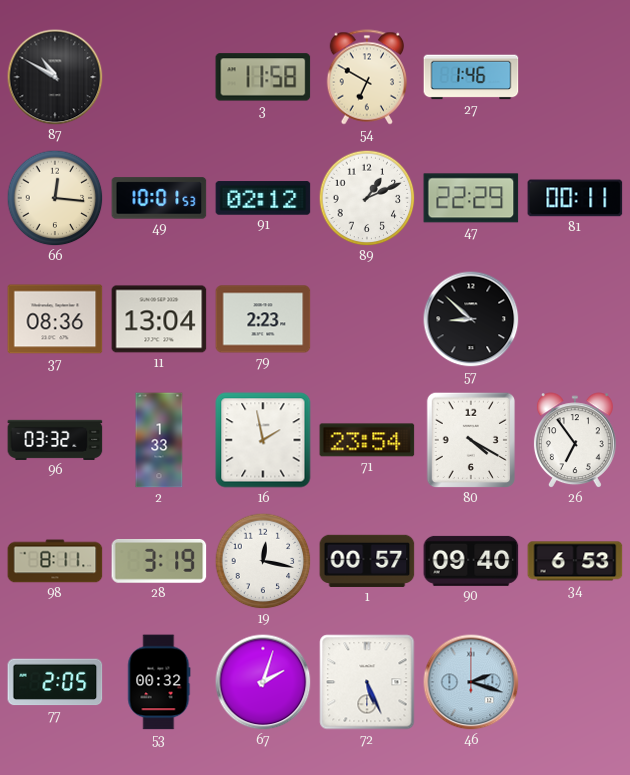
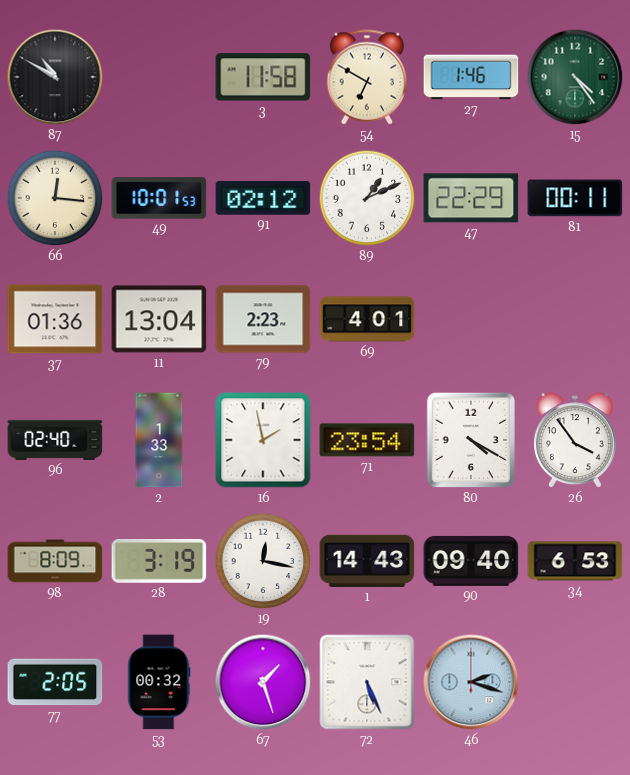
15: none -> 4:24 (575, 77)
37: 08:36 -> 01:36 (55, 319)
69: none -> 4:01 (367, 319)
57: 8:52 -> none (471, 319)
96: 03:32 -> 02:40 (55, 440)
26: 6:54 -> 3:54 (575, 441)
98: 8:11 -> 8:09 (55, 561)
1: 00:57 -> 14:43 (367, 561)
67: 2:03 -> 1:27 (263, 682)
